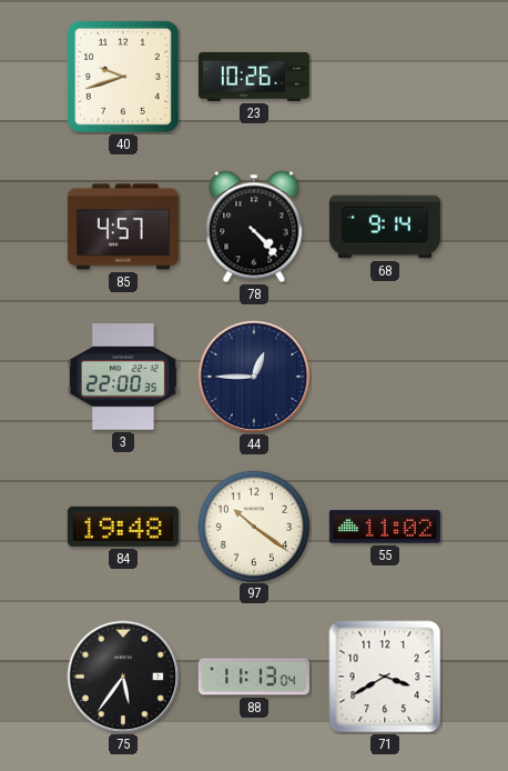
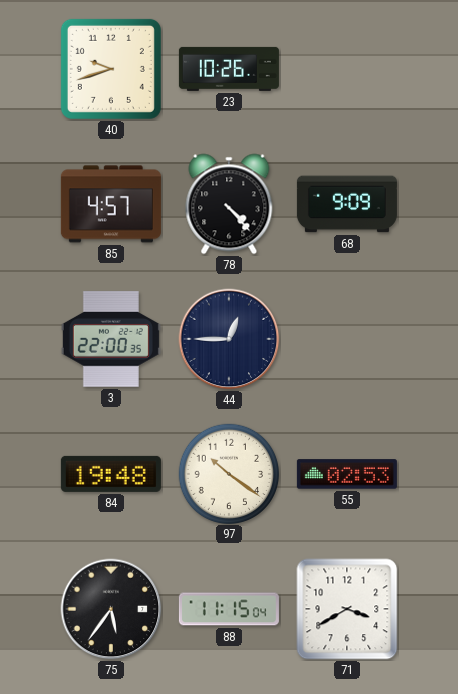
68: 9:14 -> 9:09 (347, 204)
55: 11:02 -> 02:53 (347, 474)
88: 11:13 -> 11:15 (229, 609)
